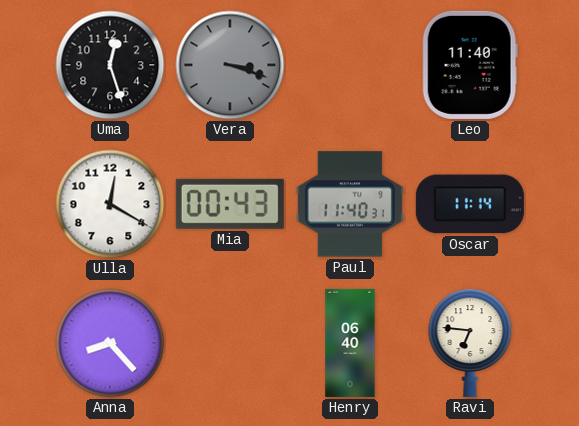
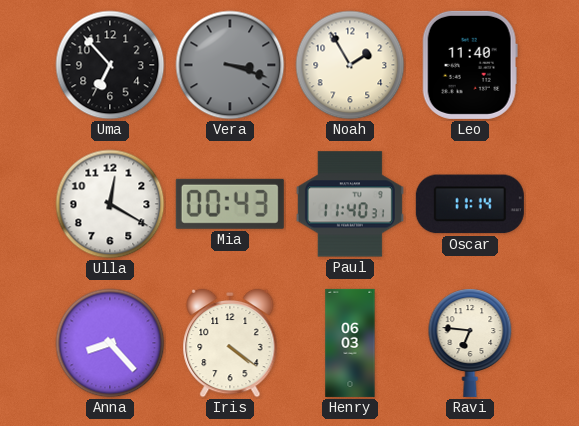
Uma: 12:27 -> 6:53 (110, 65)
Noah: none -> 1:55 (350, 65)
Iris: none -> 4:21 (230, 343)
Henry: 06:40 -> 06:03 (350, 343)
